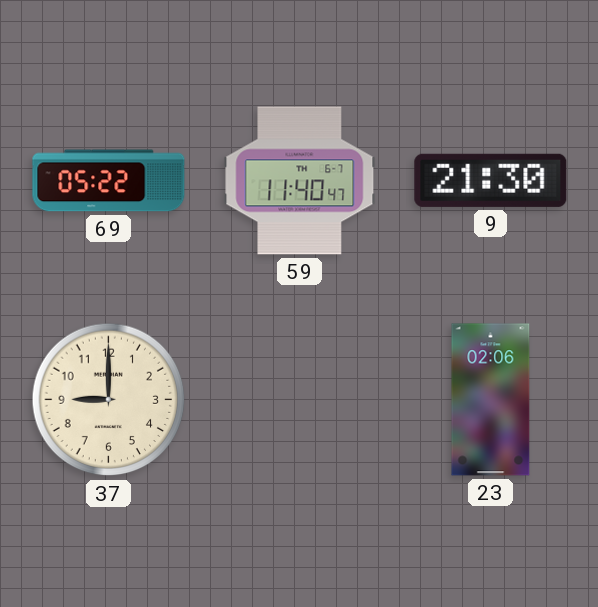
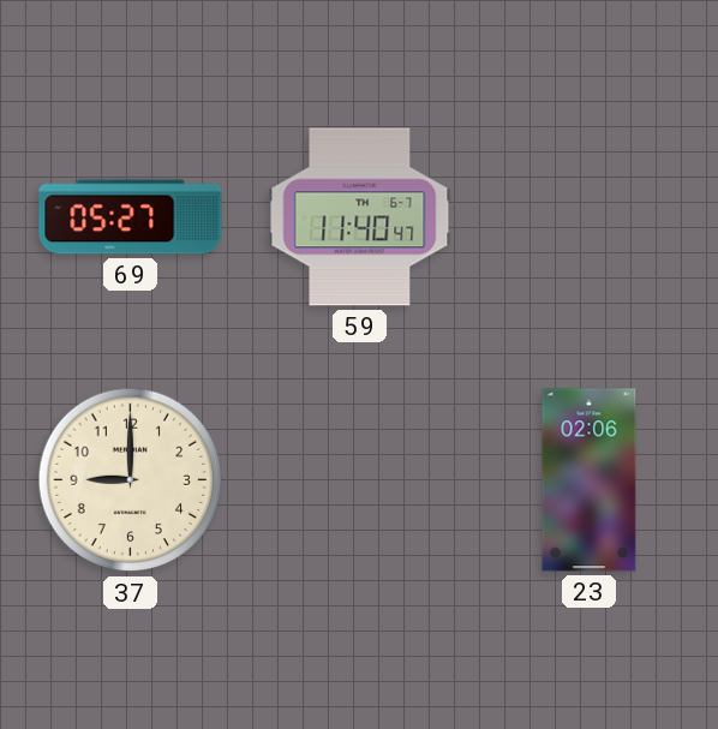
69: 05:22 -> 05:27 (131, 217)
9: 21:30 -> none (491, 180)
